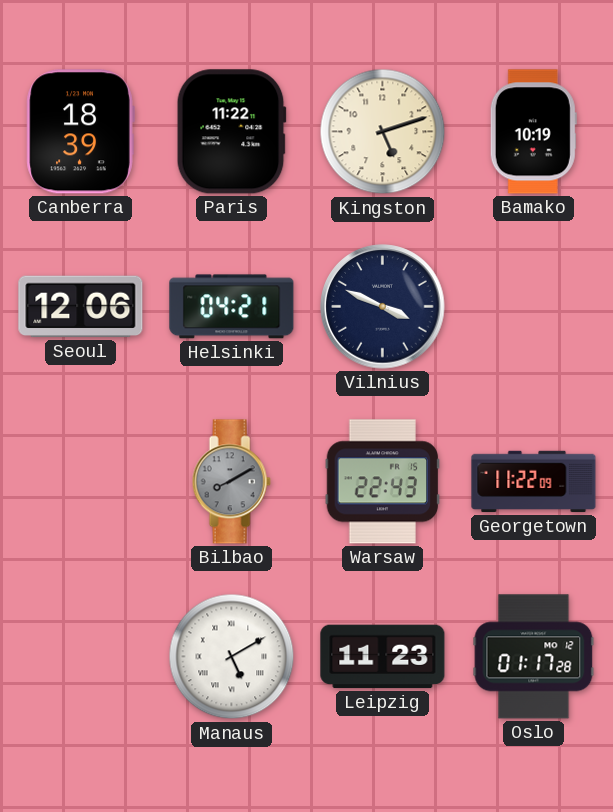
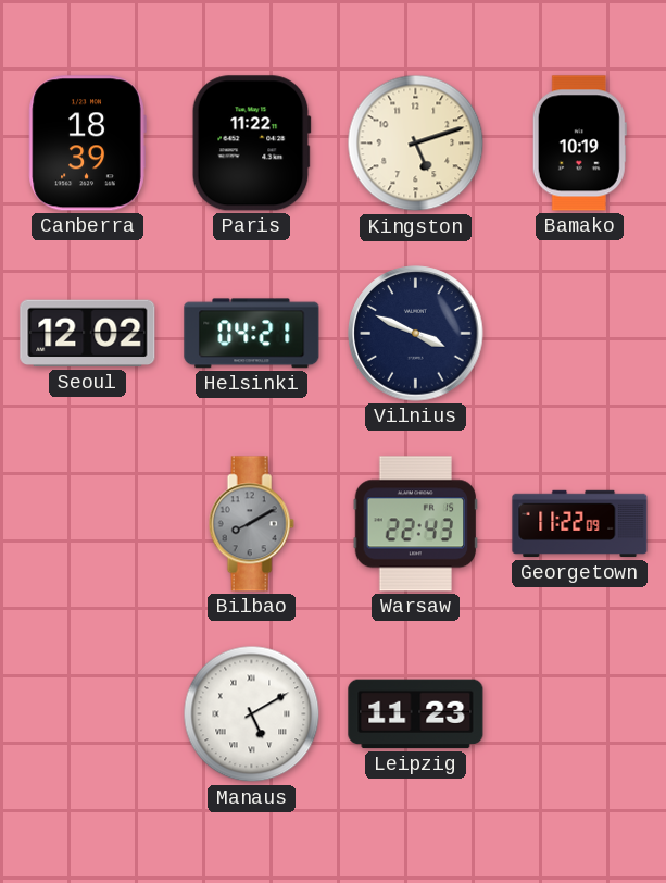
Seoul: 12:06 -> 12:02 (88, 334)
Oslo: 01:17 -> none (534, 657)
